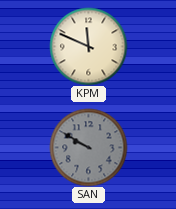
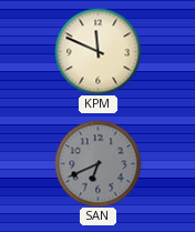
SAN: 9:50 -> 6:41 (97, 163)
